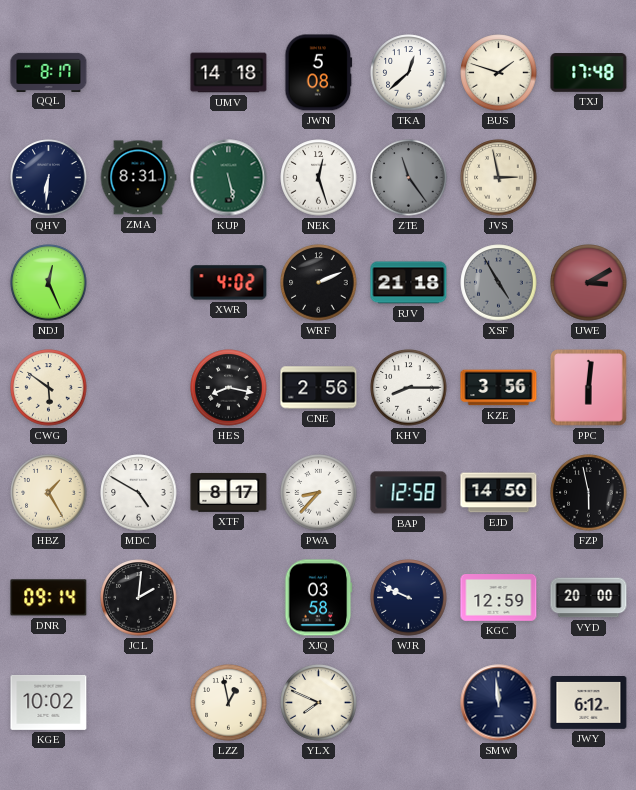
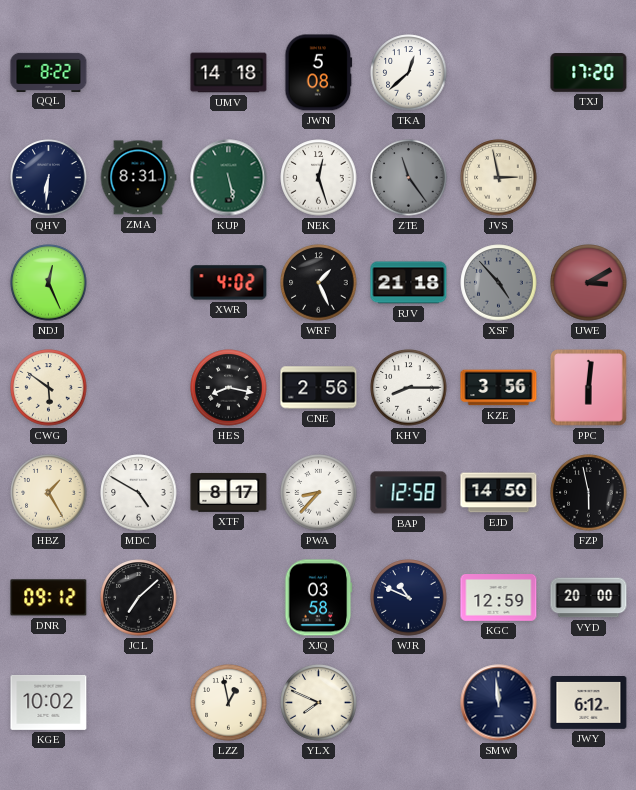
QQL: 8:17 -> 8:22 (49, 72)
BUS: 1:48 -> none (499, 73)
TXJ: 17:48 -> 17:20 (589, 73)
WRF: 2:11 -> 1:26 (319, 283)
XSF: 4:55 -> 4:53 (499, 283)
DNR: 09:14 -> 09:12 (49, 598)
JCL: 2:01 -> 7:08 (139, 598)
WJR: 9:49 -> 10:49 (409, 598)
